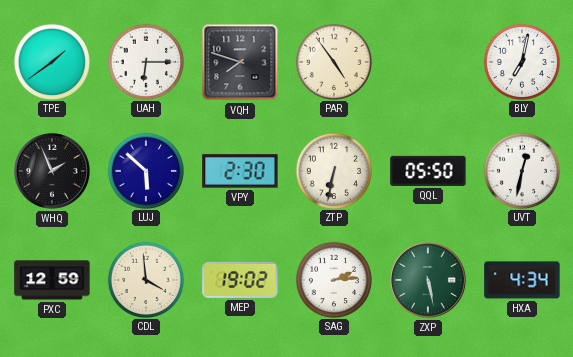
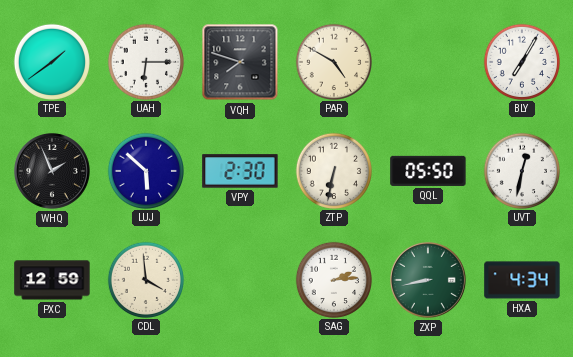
PAR: 4:54 -> 4:50 (333, 61)
BLY: 7:02 -> 7:05 (521, 61)
MEP: 19:02 -> none (240, 280)
ZXP: 5:28 -> 8:43 (428, 280)
